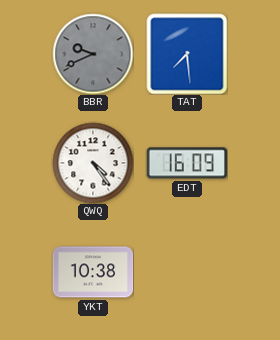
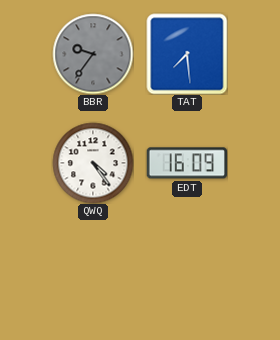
BBR: 9:41 -> 9:36 (93, 54)
YKT: 10:38 -> none (93, 272)
